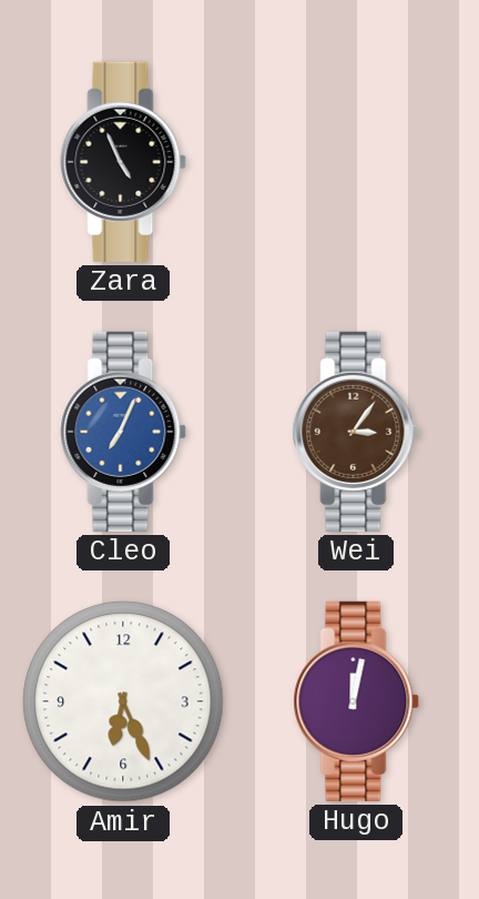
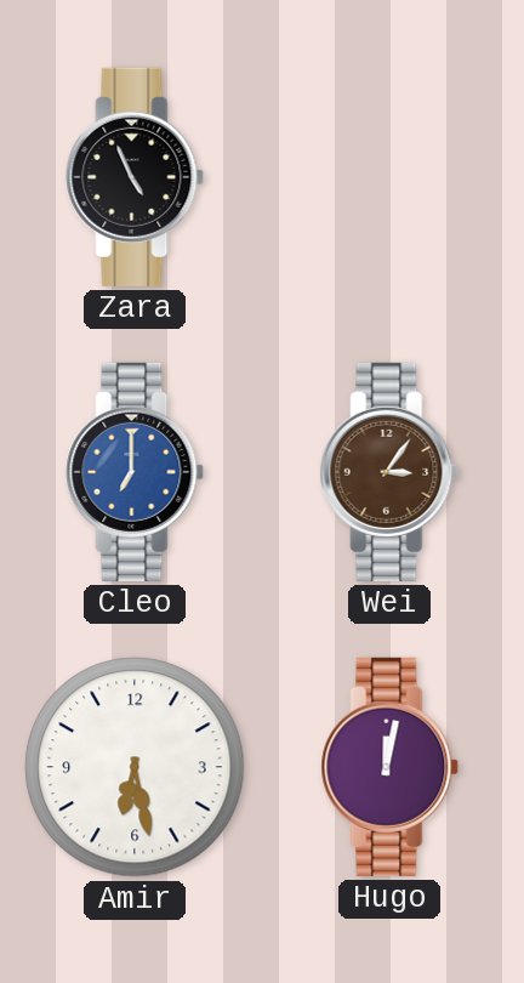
Cleo: 7:04 -> 7:00 (135, 472)
Amir: 6:26 -> 6:28 (135, 767)
